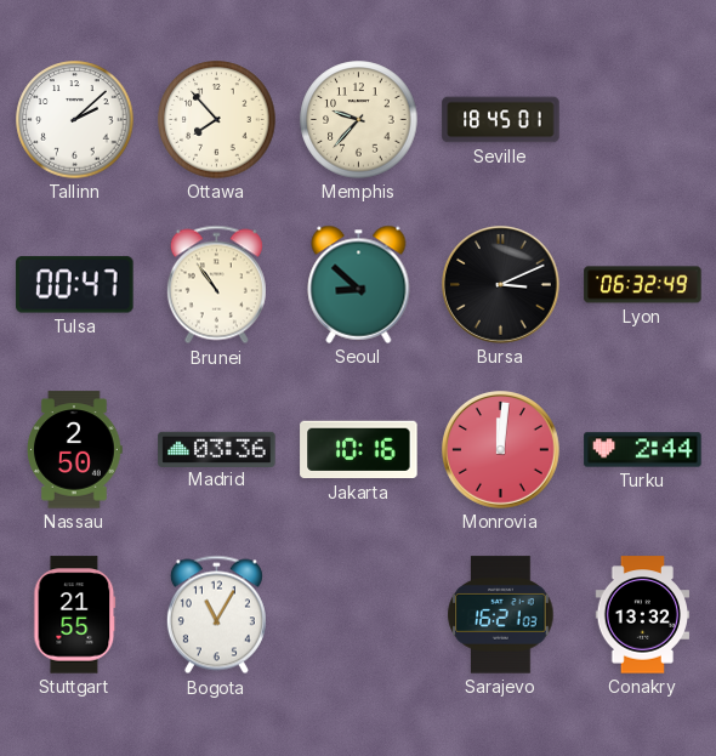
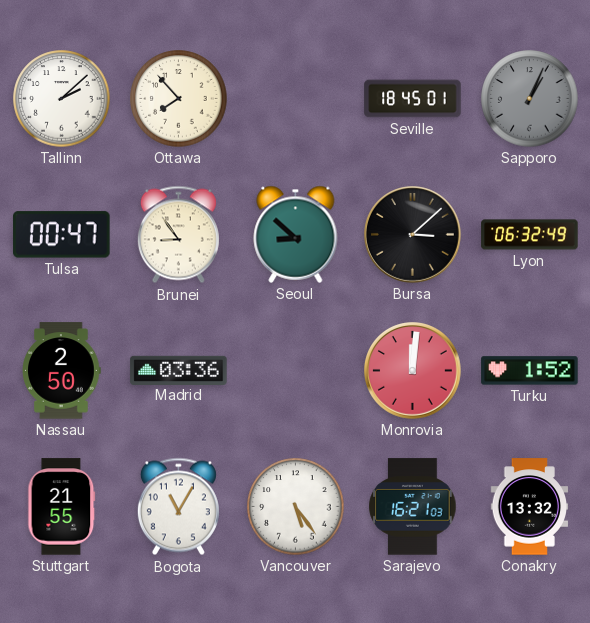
Memphis: 9:37 -> none (359, 120)
Sapporo: none -> 1:04 (530, 99)
Brunei: 10:54 -> 8:54 (178, 235)
Bursa: 3:11 -> 3:08 (413, 235)
Jakarta: 10:16 -> none (359, 450)
Turku: 2:44 -> 1:52 (530, 371)
Vancouver: none -> 5:24 (296, 507)
